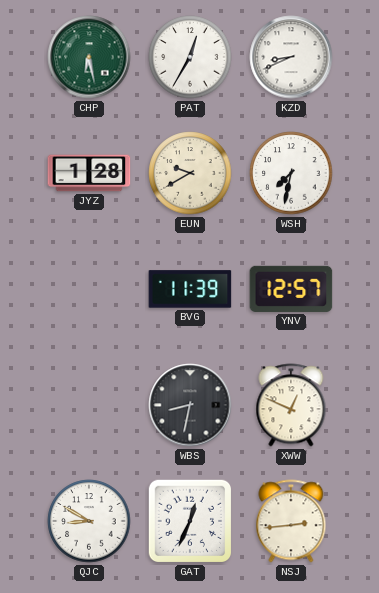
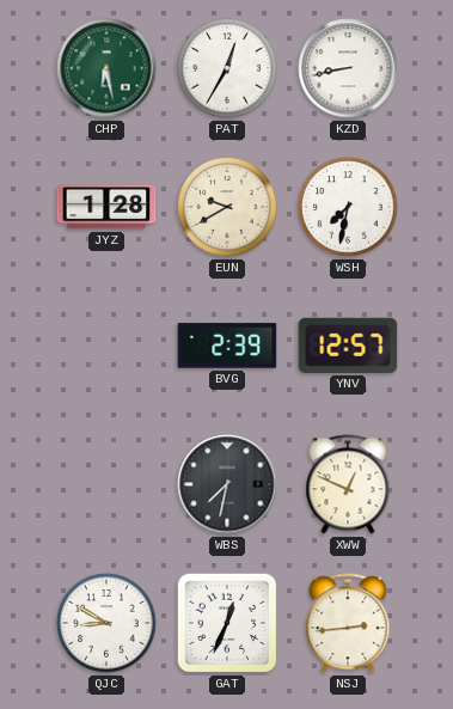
KZD: 8:41 -> 8:43 (348, 68)
BVG: 11:39 -> 2:39 (227, 346)
WBS: 8:32 -> 7:32 (227, 484)
